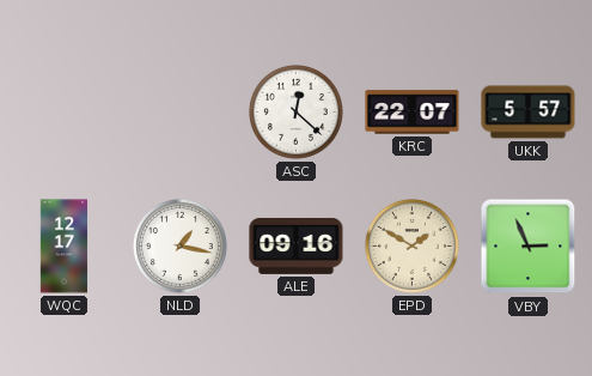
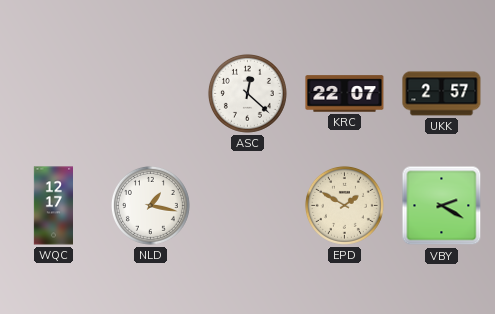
UKK: 5:57 -> 2:57 (442, 94)
ALE: 09:16 -> none (297, 245)
VBY: 2:56 -> 2:20 (442, 206)
